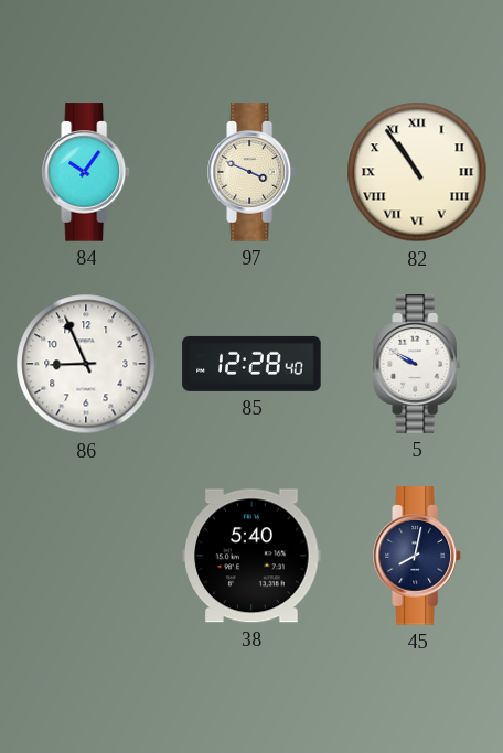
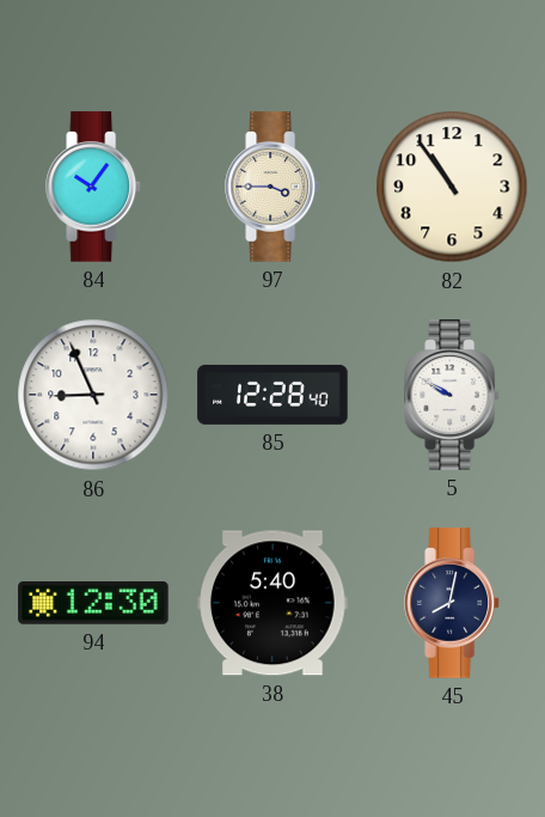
97: 3:49 -> 3:45 (272, 187)
82 numerals: Roman -> Arabic (452, 187)
94: none -> 12:30 (93, 603)
